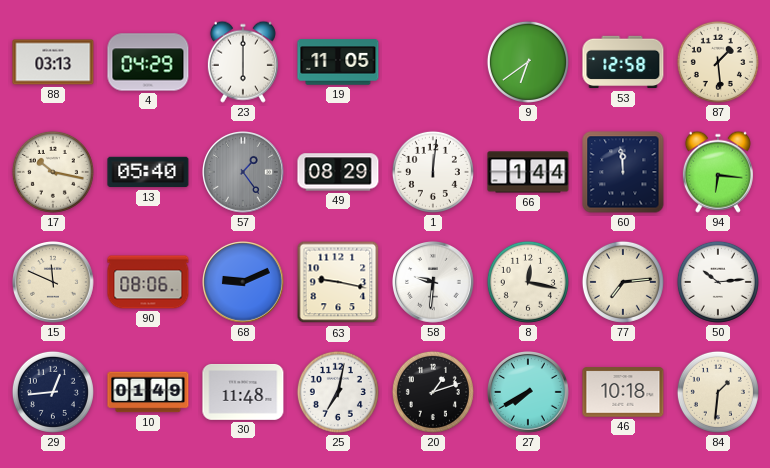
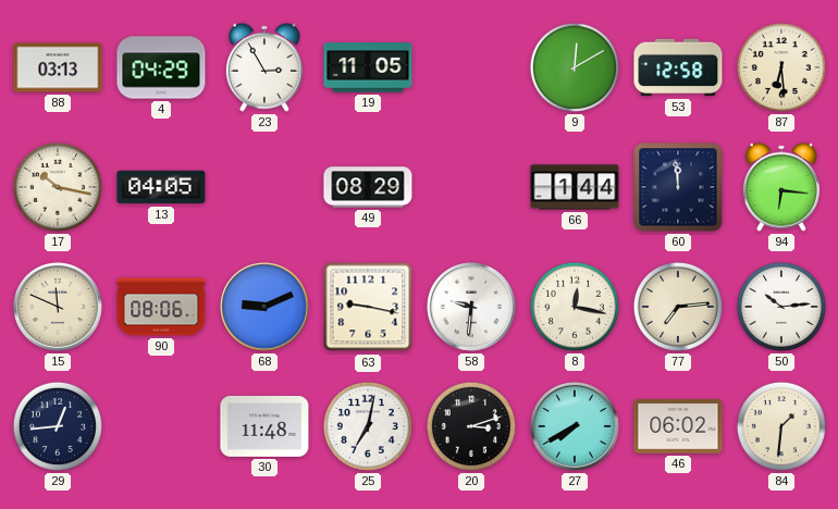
23: 6:00 -> 2:55 (264, 67)
9: 6:39 -> 12:10 (575, 67)
87: 1:29 -> 6:29 (781, 67)
13: 05:40 -> 04:05 (161, 187)
57: 1:24 -> none (244, 173)
1: 12:01 -> none (433, 172)
10: 01:49 -> none (148, 392)
20: 1:12 -> 3:12 (471, 426)
46: 10:18 -> 06:02 (678, 426)
